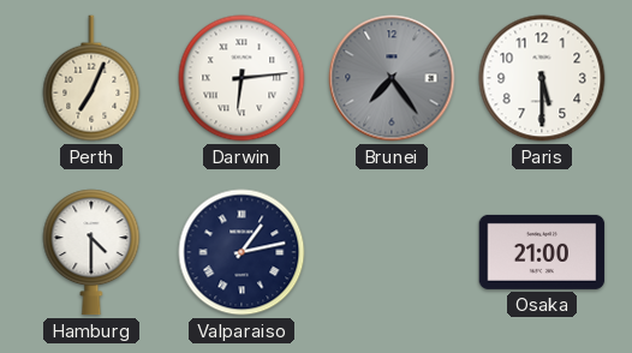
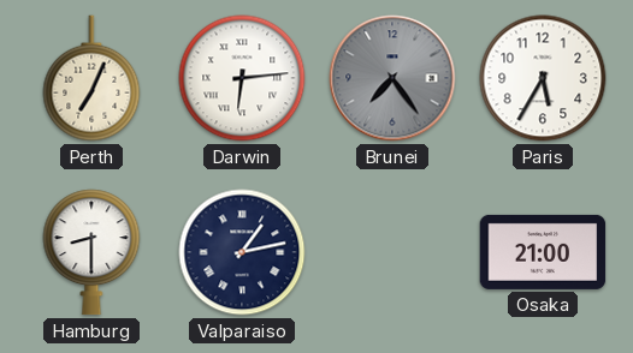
Paris: 5:30 -> 5:35 (543, 78)
Hamburg: 4:30 -> 8:30 (91, 252)
